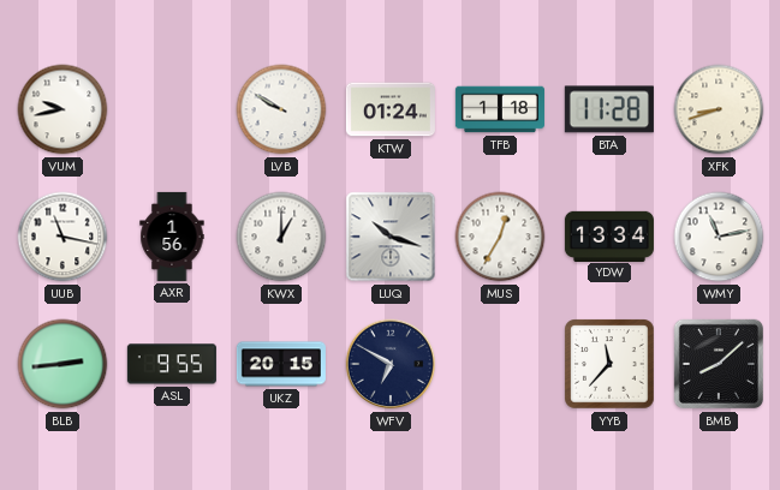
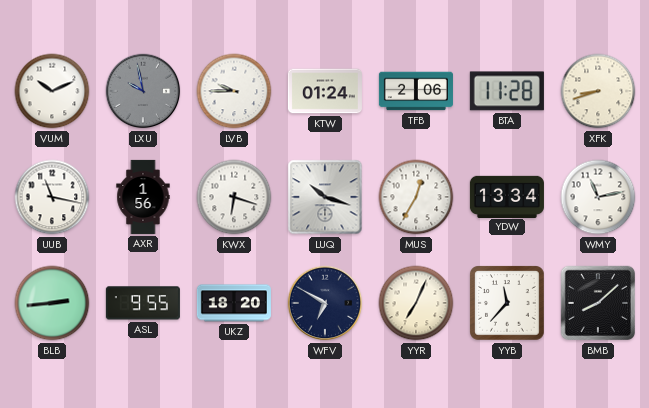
VUM: 9:43 -> 10:11 (52, 91)
LXU: none -> 9:58 (143, 91)
LVB: 9:50 -> 9:45 (234, 91)
TFB: 1:18 -> 2:06 (416, 91)
KWX: 1:00 -> 6:18 (234, 197)
UKZ: 20:15 -> 18:20 (234, 303)
YYR: none -> 7:04 (416, 303)
